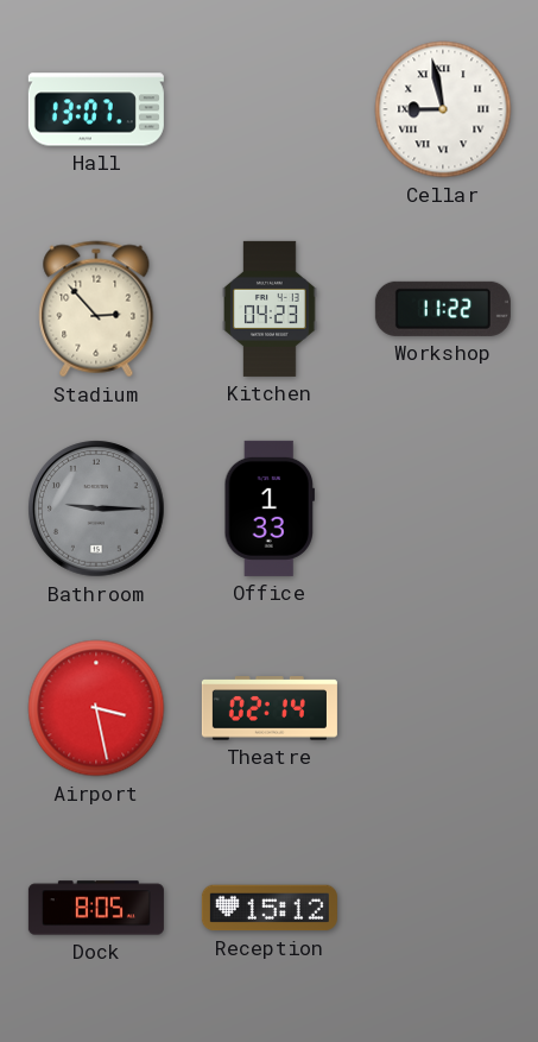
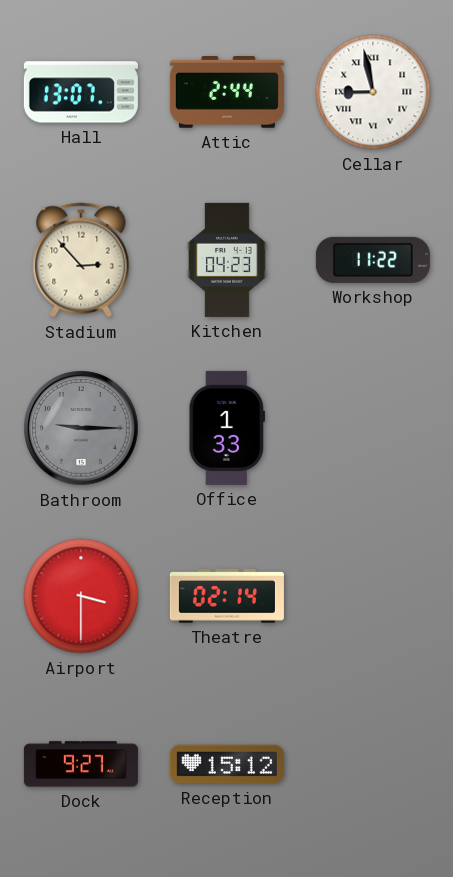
Attic: none -> 2:44 (227, 92)
Airport: 3:28 -> 3:30 (81, 596)
Dock: 8:05 -> 9:27 (81, 764)
